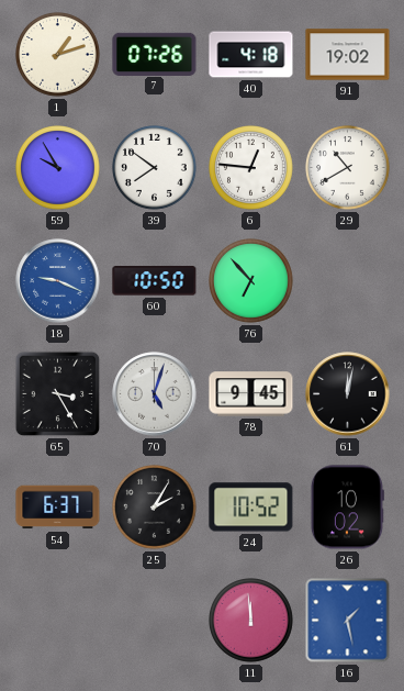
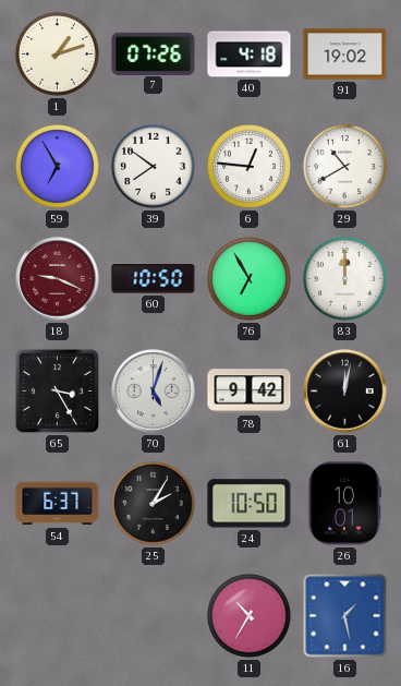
59: 9:55 -> 6:55 (58, 167)
18 dial: blue -> burgundy (58, 279)
76: 6:53 -> 6:55 (250, 279)
83: none -> 12:00 (345, 279)
78: 9:45 -> 9:42 (250, 392)
24: 10:52 -> 10:50 (250, 504)
26: 10:02 -> 10:01 (344, 504)
11: 11:59 -> 10:35 (250, 616)
